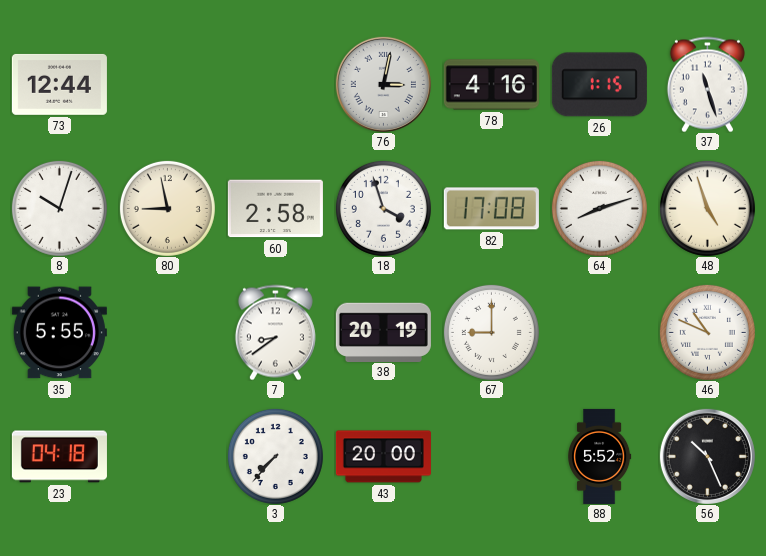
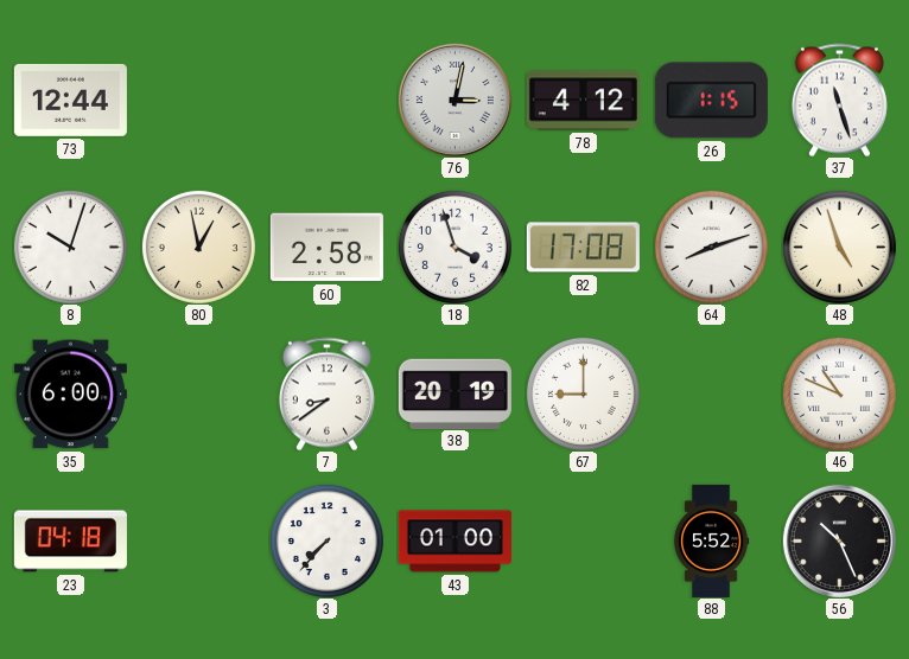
78: 4:16 -> 4:12 (583, 101)
80: 8:58 -> 12:58 (198, 247)
35: 5:55 -> 6:00 (70, 395)
43: 20:00 -> 01:00 (454, 542)
